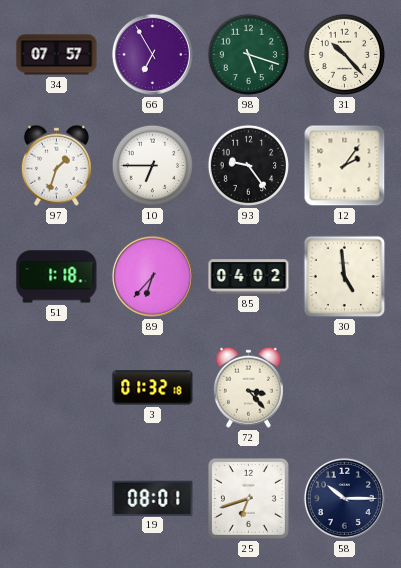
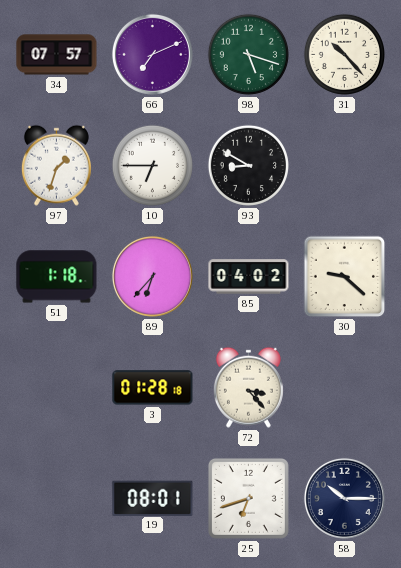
66: 6:55 -> 7:11 (152, 54)
93: 9:24 -> 8:50 (248, 165)
12: 2:06 -> none (345, 166)
30: 4:59 -> 9:22 (345, 277)
3: 01:32 -> 01:28 (153, 388)
